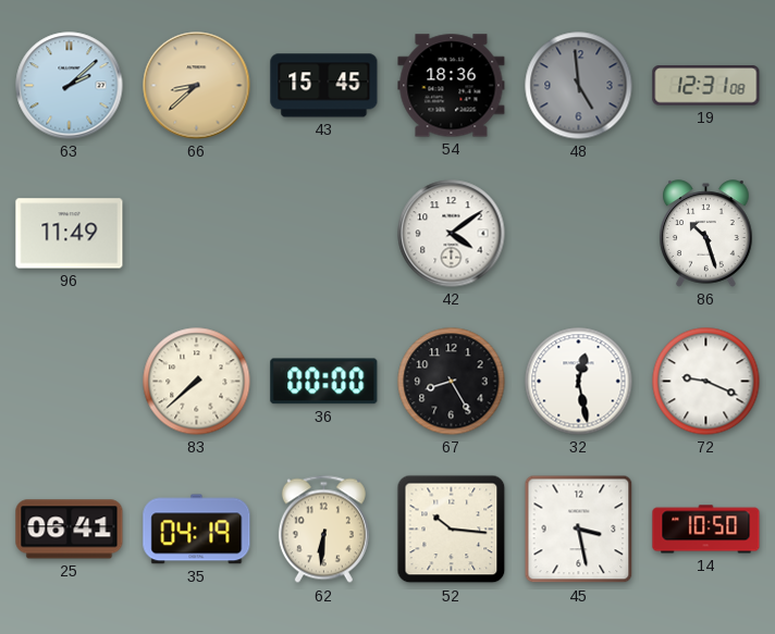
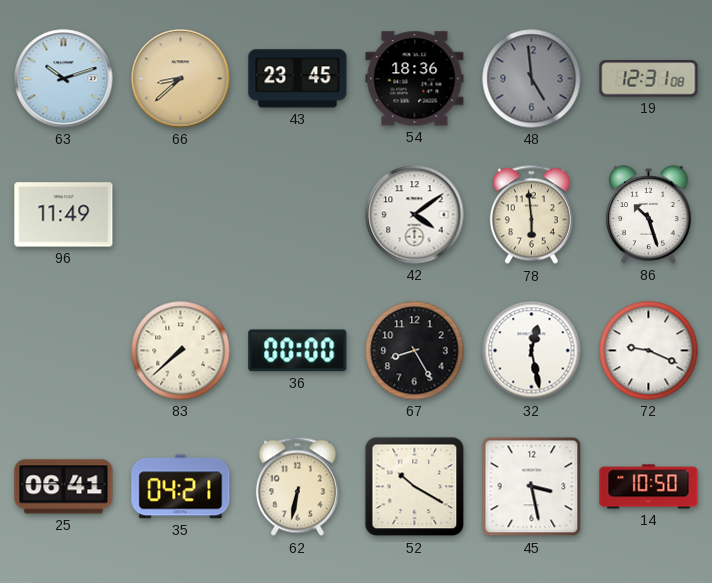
63: 2:08 -> 10:12 (64, 79)
43: 15:45 -> 23:45 (298, 79)
78: none -> 5:59 (531, 215)
35: 04:19 -> 04:21 (181, 487)
62: 6:31 -> 6:32 (297, 487)
52: 10:16 -> 10:20 (415, 487)
